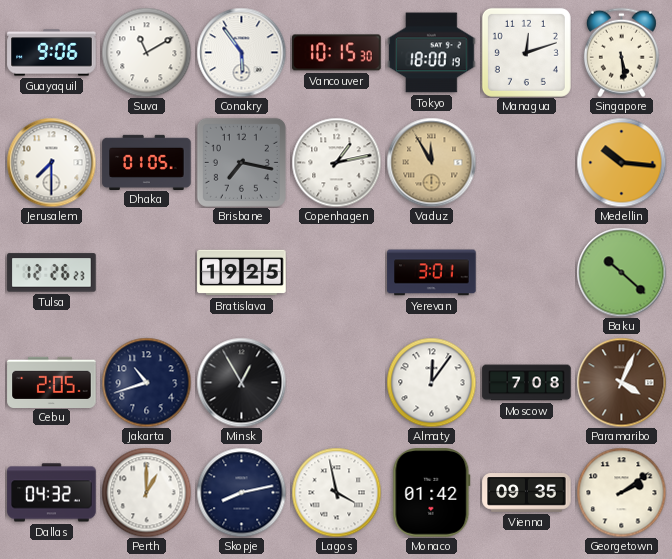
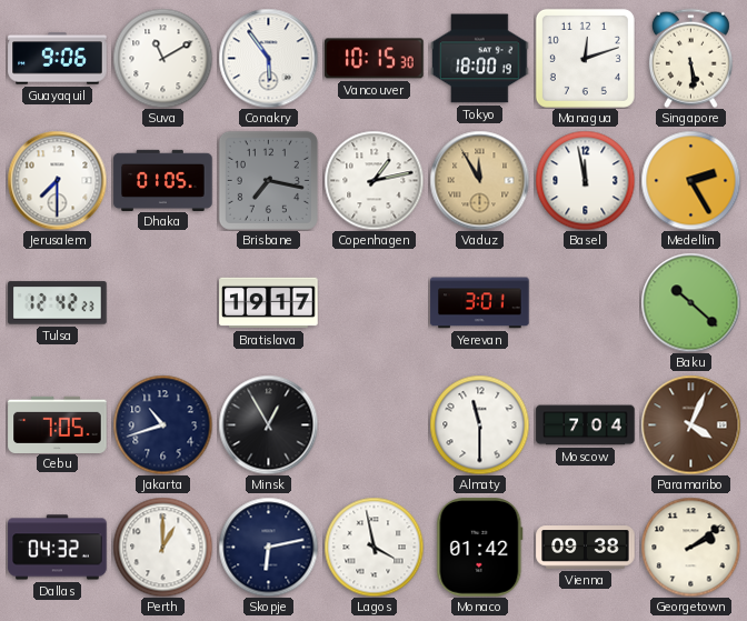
Basel: none -> 11:58 (585, 180)
Medellin: 10:16 -> 2:25 (690, 180)
Tulsa: 12:26 -> 12:42 (58, 303)
Bratislava: 19:25 -> 19:17 (269, 303)
Cebu: 2:05 -> 7:05 (58, 424)
Almaty: 12:06 -> 11:30 (479, 424)
Moscow: 7:08 -> 7:04 (586, 425)
Skopje: 8:13 -> 6:13 (268, 547)
Vienna: 09:35 -> 09:38 (586, 548)
